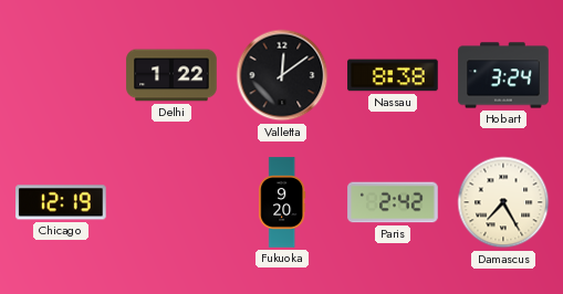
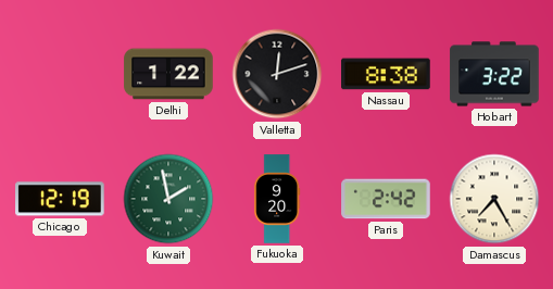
Valletta: 12:09 -> 12:12 (277, 74)
Hobart: 3:24 -> 3:22 (494, 74)
Kuwait: none -> 1:58 (168, 199)
